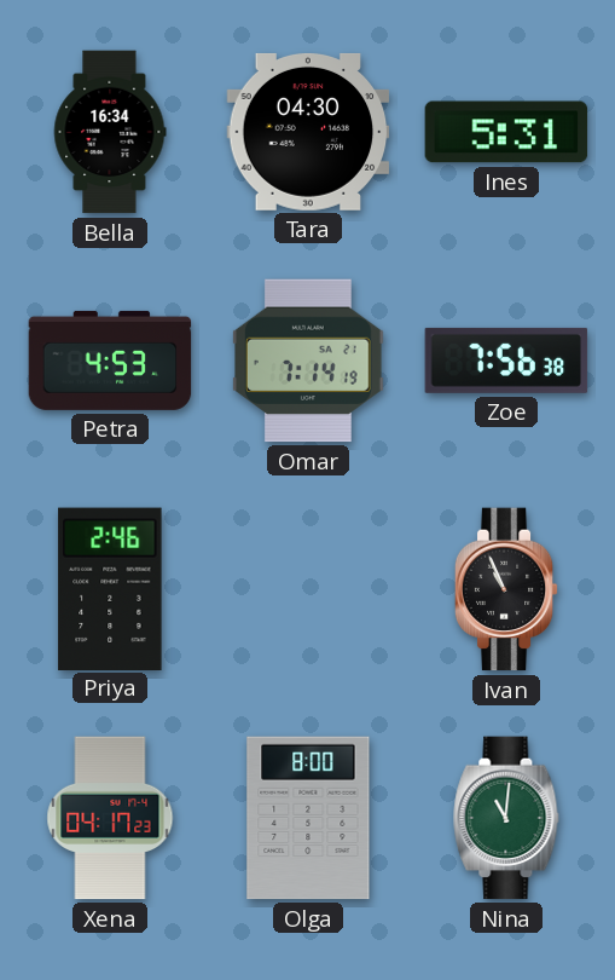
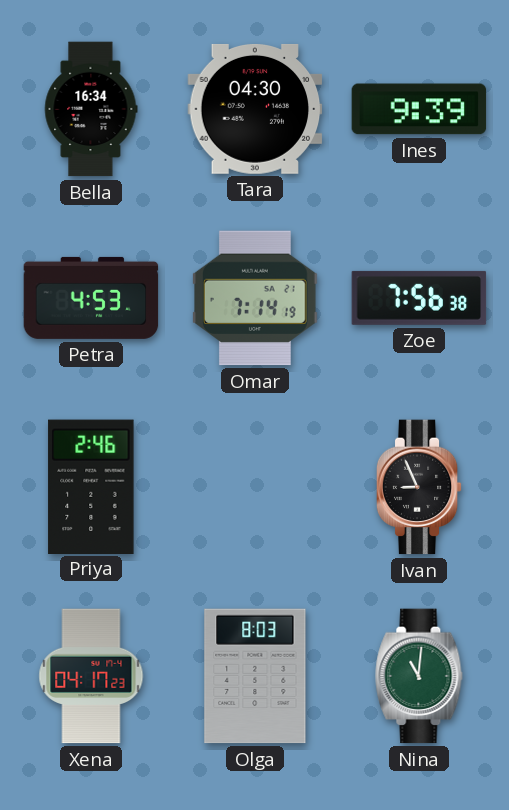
Ines: 5:31 -> 9:39 (419, 109)
Ivan: 10:56 -> 8:56 (419, 487)
Olga: 8:00 -> 8:03 (255, 676)
